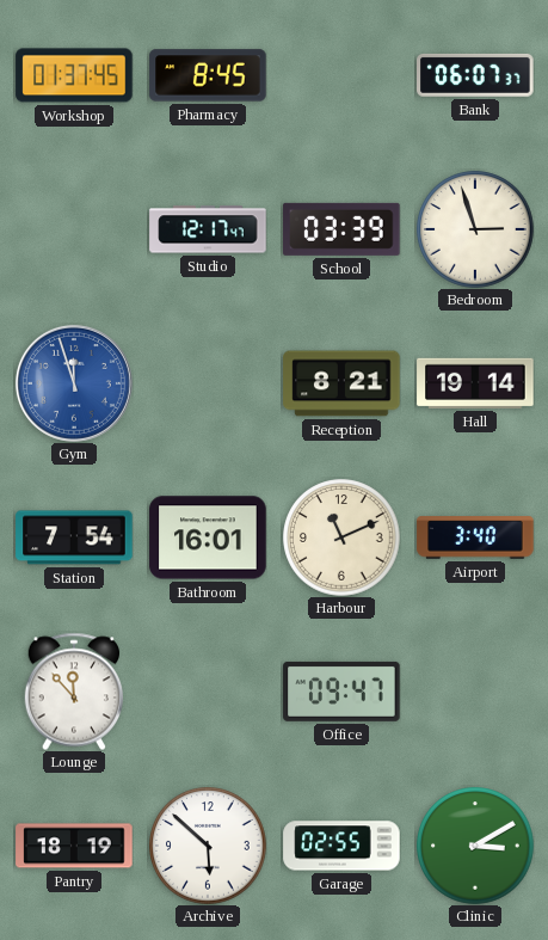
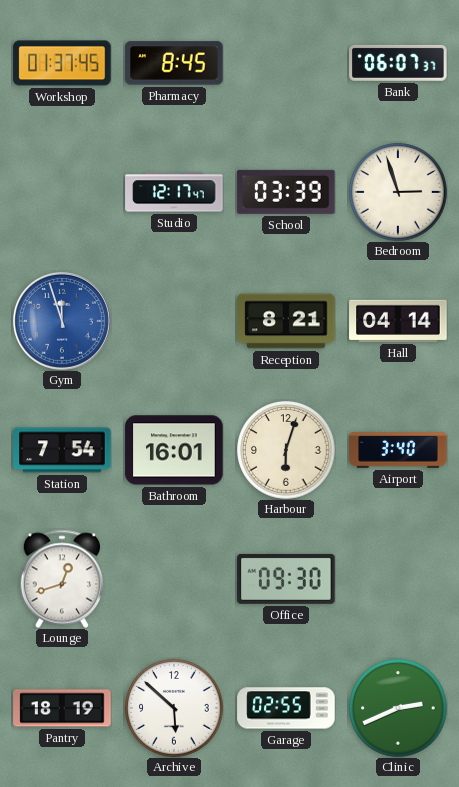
Hall: 19:14 -> 04:14 (398, 321)
Harbour: 11:11 -> 6:03 (286, 450)
Lounge: 11:53 -> 12:42 (61, 579)
Office: 09:47 -> 09:30 (286, 579)
Clinic: 3:10 -> 2:41 (398, 708)
